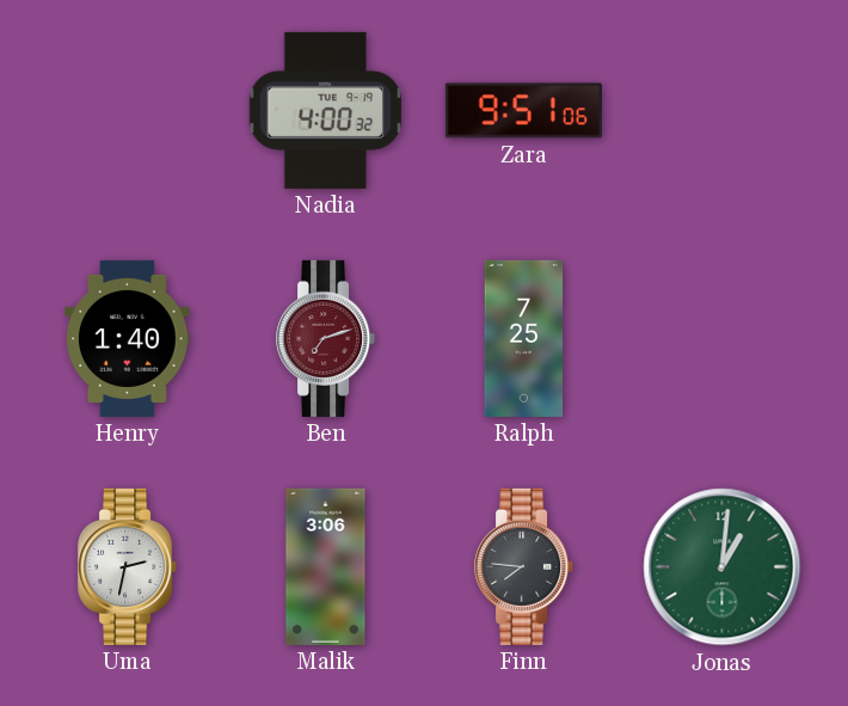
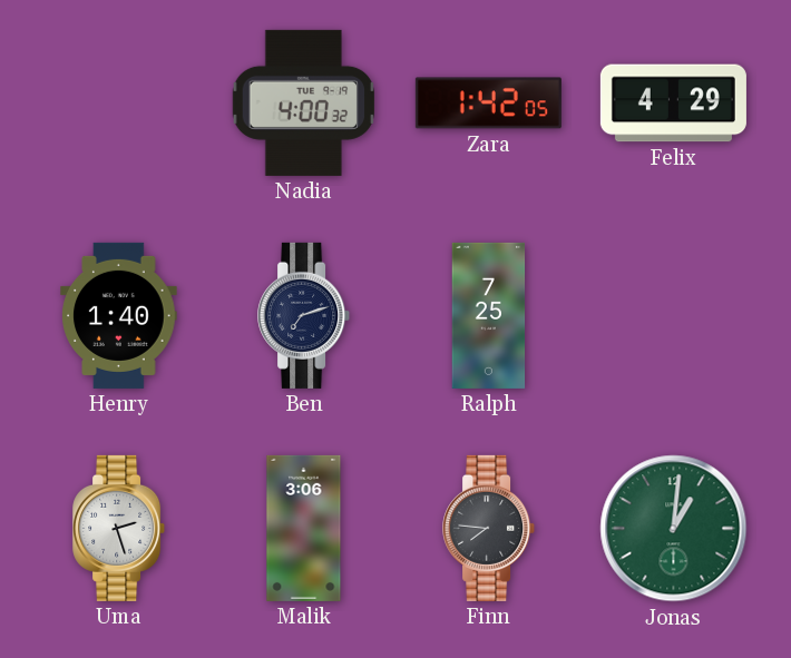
Zara: 9:51 -> 1:42 (488, 104)
Felix: none -> 4:29 (673, 104)
Ben dial: burgundy -> navy (304, 315)
Uma: 2:32 -> 2:27 (119, 528)
